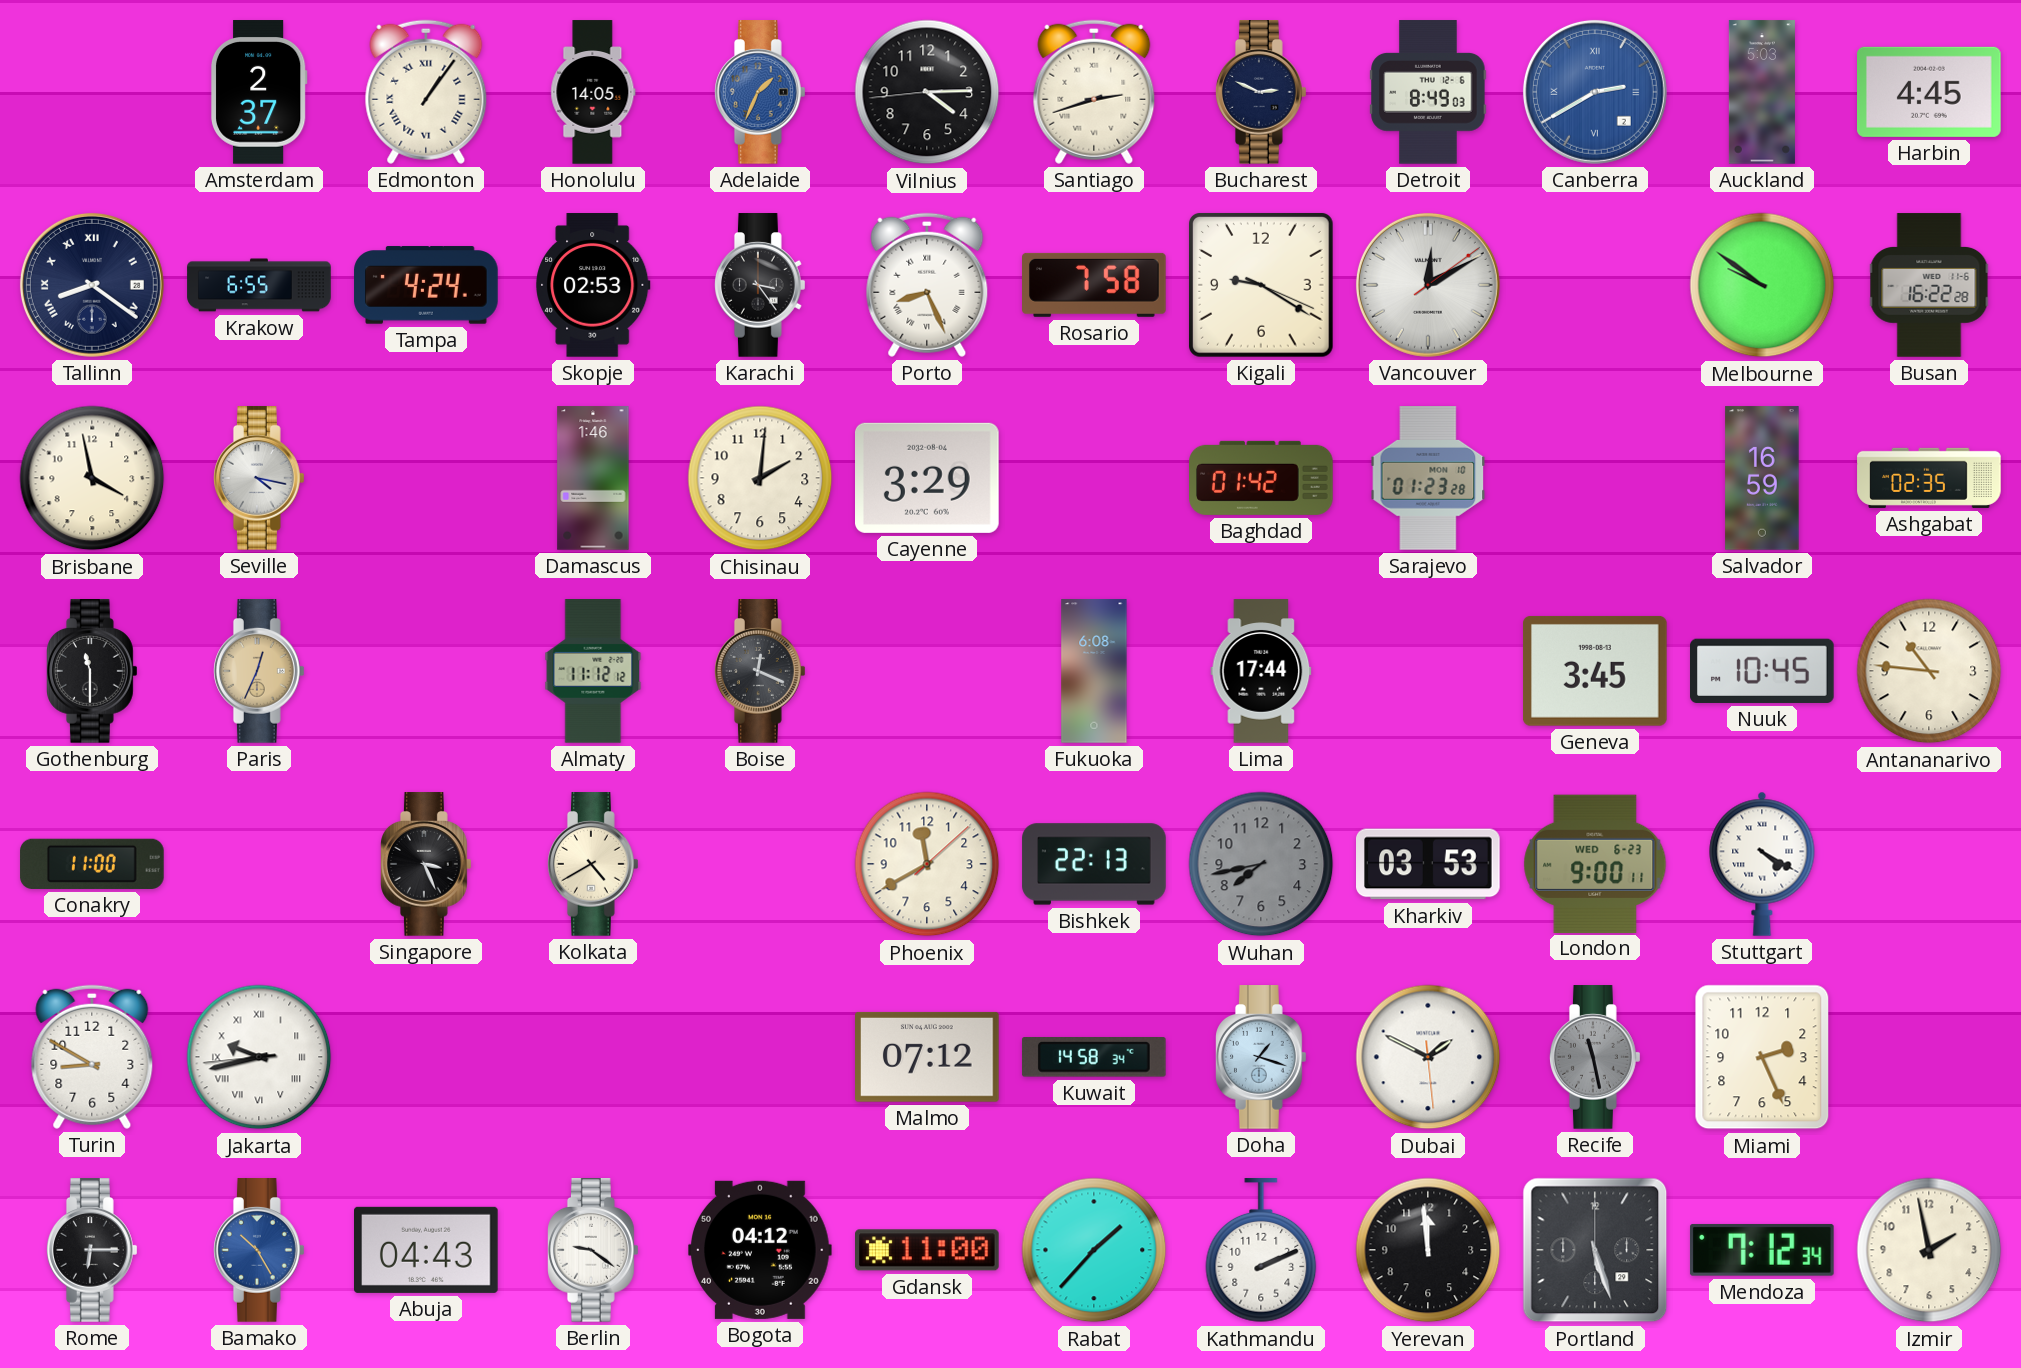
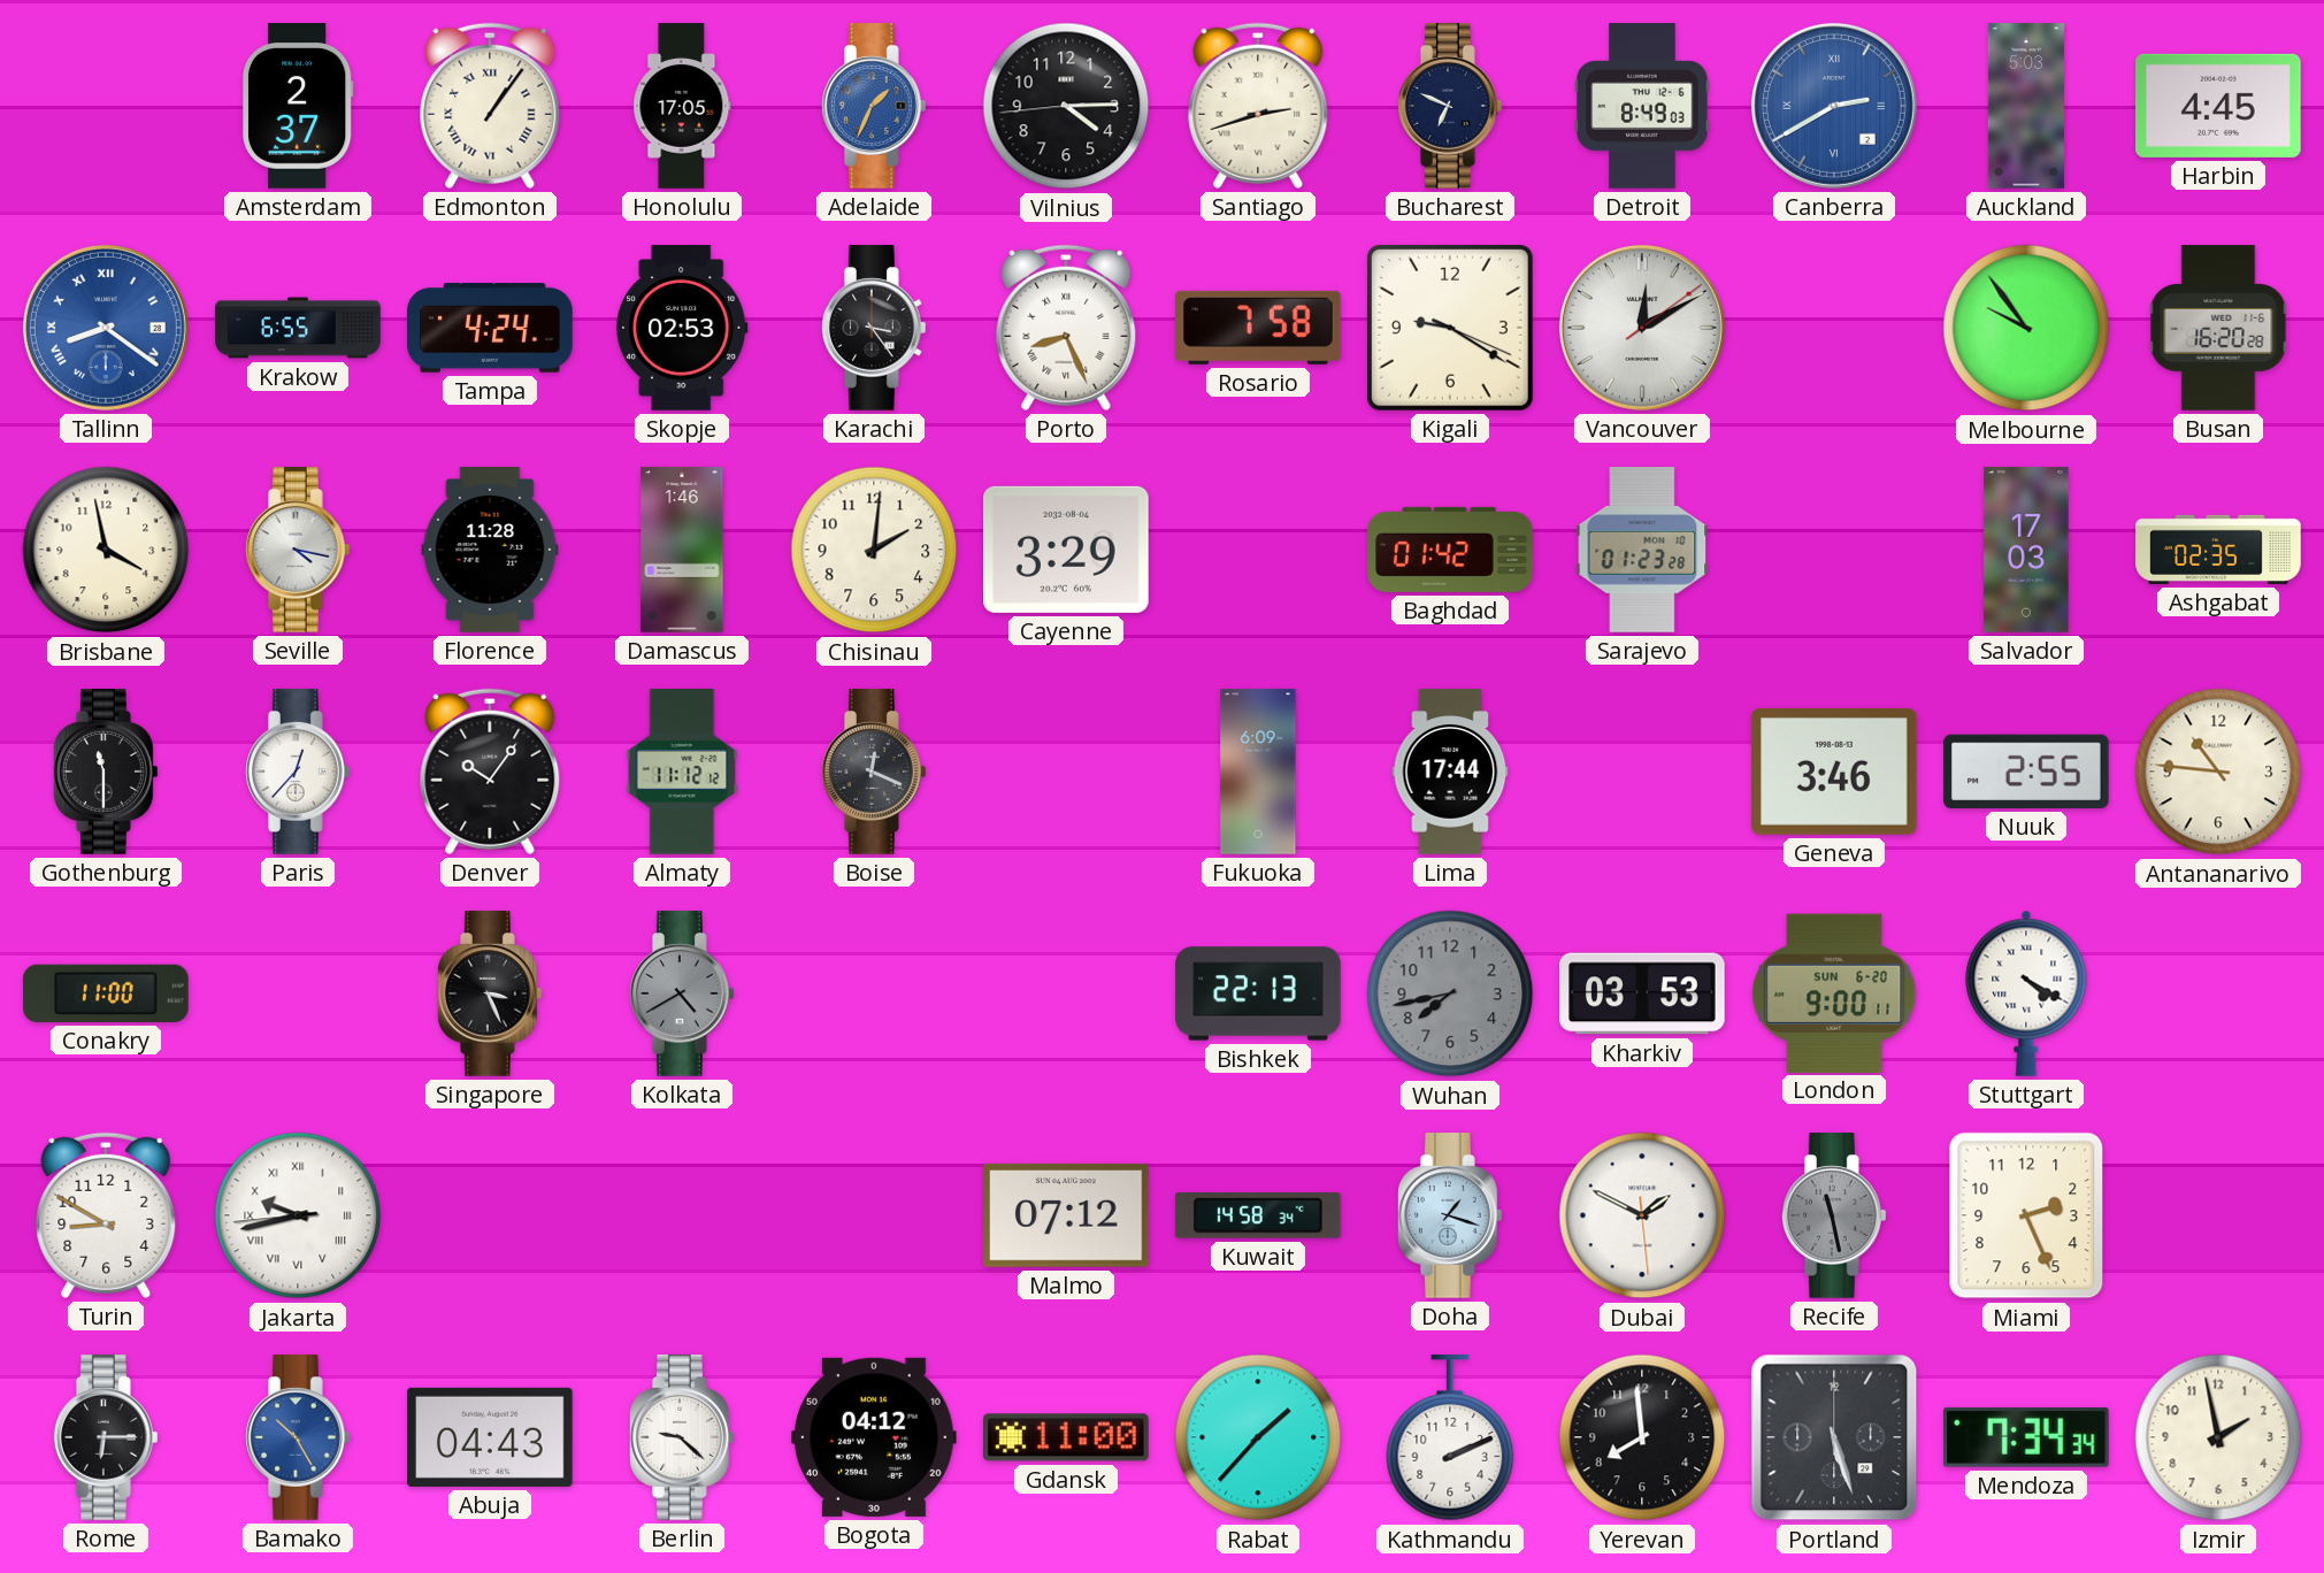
Honolulu: 14:05 -> 17:05 (682, 106)
Bucharest: 2:49 -> 6:49 (1451, 106)
Tallinn dial: navy -> blue (106, 328)
Melbourne: 9:51 -> 9:54 (2026, 328)
Busan: 16:22 -> 16:20 (2218, 328)
Florence: none -> 11:28 (490, 550)
Salvador: 16:59 -> 17:03 (2026, 550)
Paris: 12:34 -> 12:37 (299, 772)
Paris dial: champagne -> white (299, 772)
Denver: none -> 10:06 (490, 772)
Fukuoka: 6:08 -> 6:09 (1258, 772)
Geneva: 3:45 -> 3:46 (1835, 772)
Nuuk: 10:45 -> 2:55 (2027, 772)
Kolkata dial: cream -> grey (683, 993)
Phoenix: 11:40 -> none (927, 864)
London date: WED 6-23 -> SUN 6-20 (1834, 992)
Berlin: 9:21 -> 9:22 (683, 1437)
Yerevan: 11:59 -> 7:59 (1642, 1437)
Mendoza: 7:12 -> 7:34 (2026, 1437)
